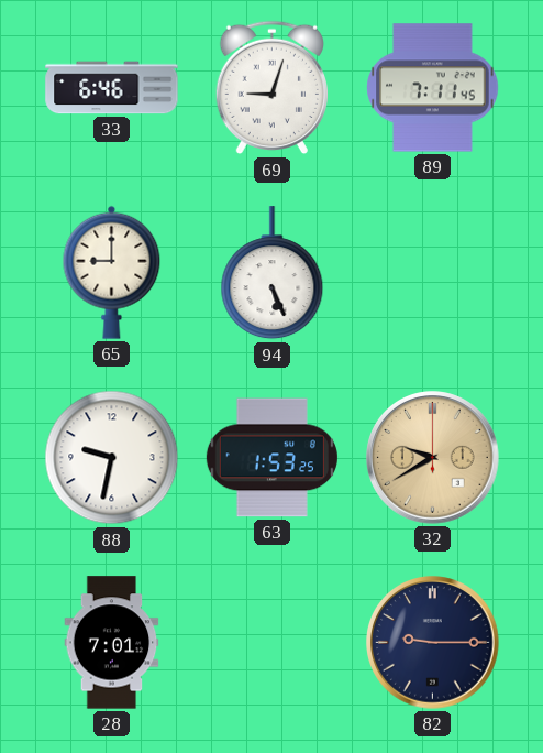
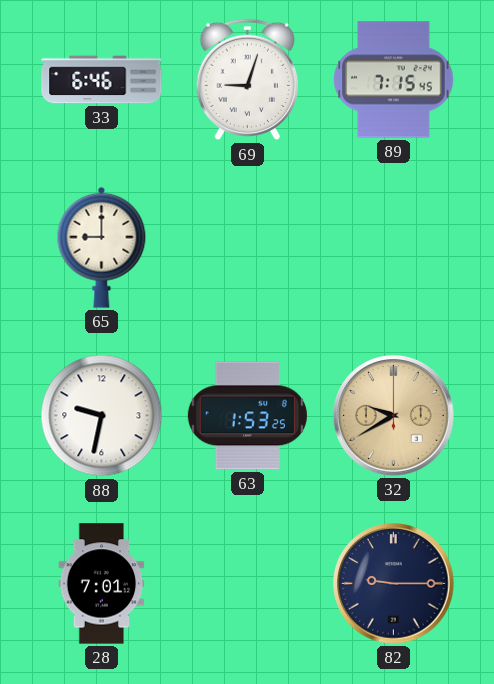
89: 7:11 -> 7:15 (394, 80)
94: 5:26 -> none (273, 273)
